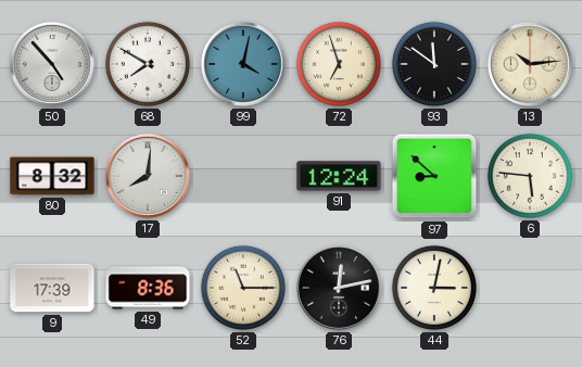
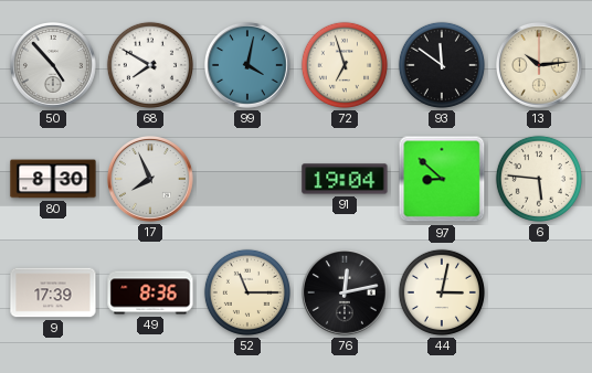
80: 8:32 -> 8:30 (53, 179)
17: 8:01 -> 7:56 (151, 180)
91: 12:24 -> 19:04 (345, 179)
